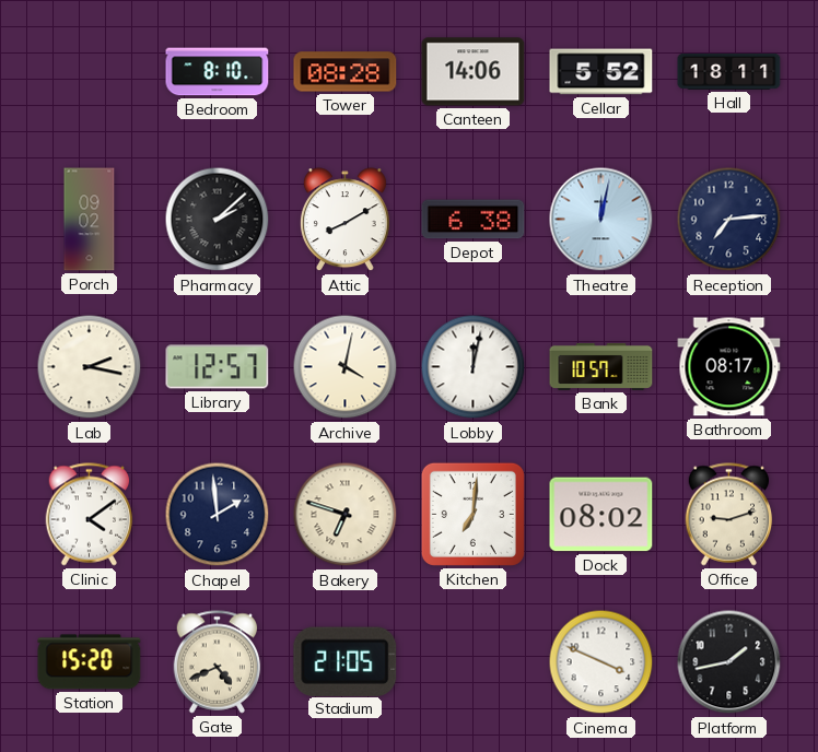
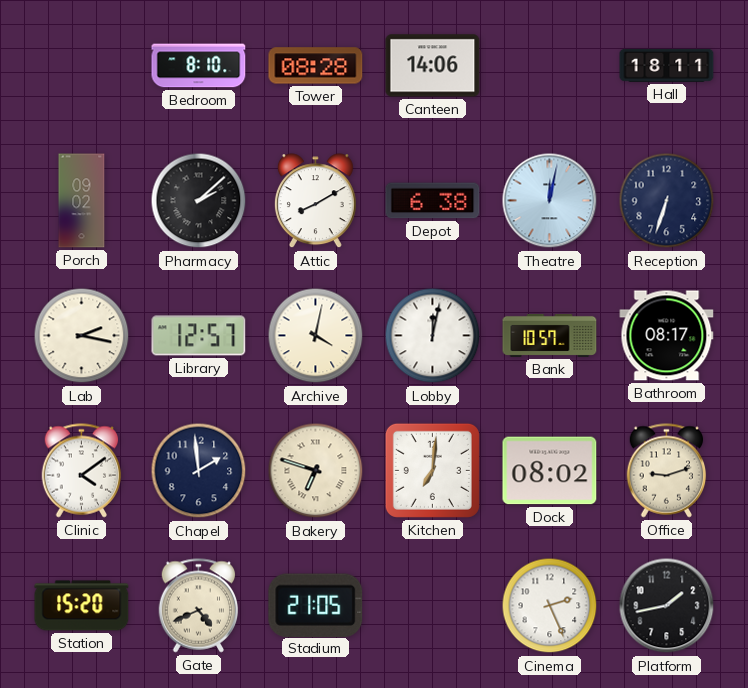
Cellar: 5:52 -> none (601, 72)
Reception: 7:14 -> 6:33 (667, 201)
Cinema: 3:49 -> 2:26 (550, 606)
